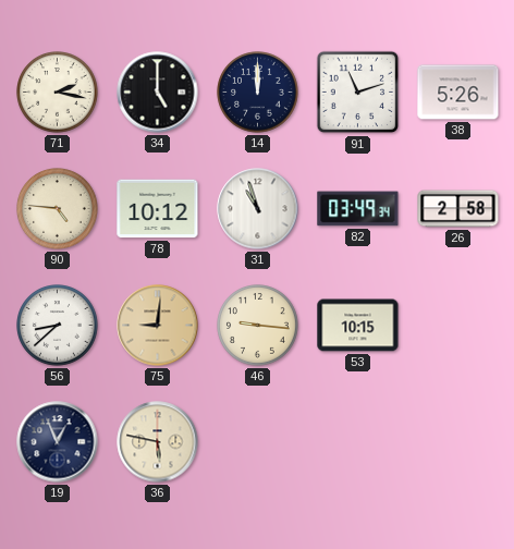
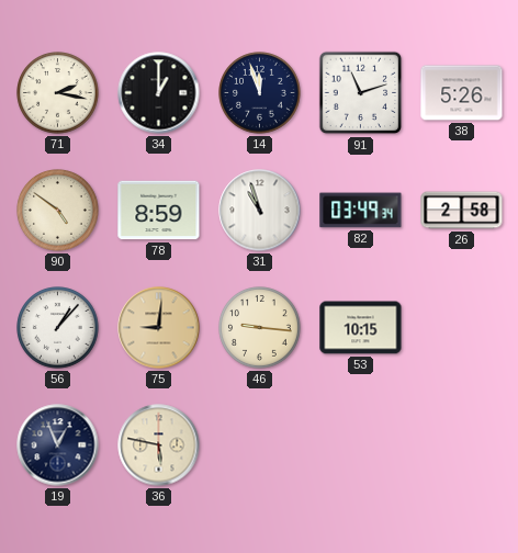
34: 5:00 -> 1:00 (159, 93)
14: 12:00 -> 11:57 (260, 93)
90: 4:46 -> 4:51 (58, 211)
78: 10:12 -> 8:59 (159, 211)
56: 8:38 -> 1:07 (58, 328)
